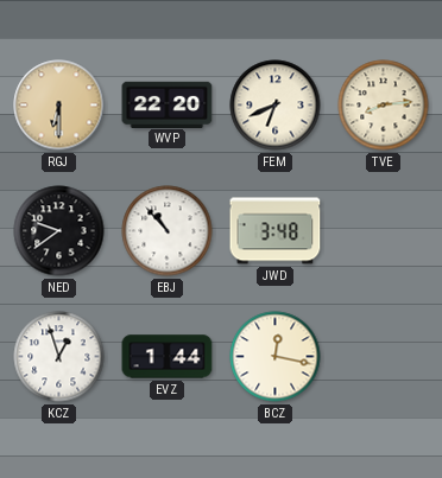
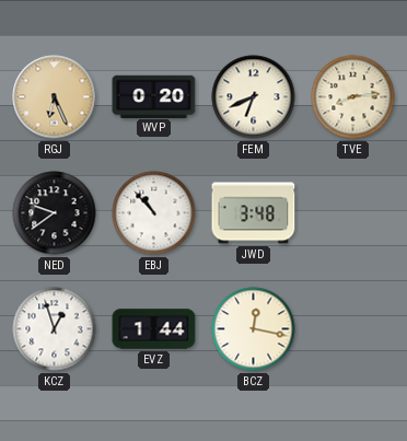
RGJ: 6:30 -> 6:26 (55, 97)
WVP: 22:20 -> 0:20 (154, 96)
